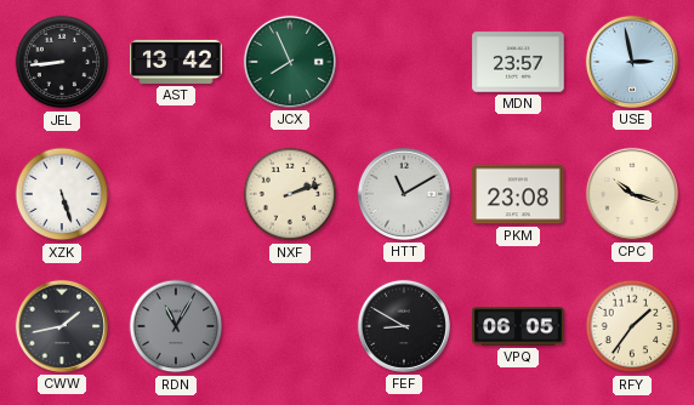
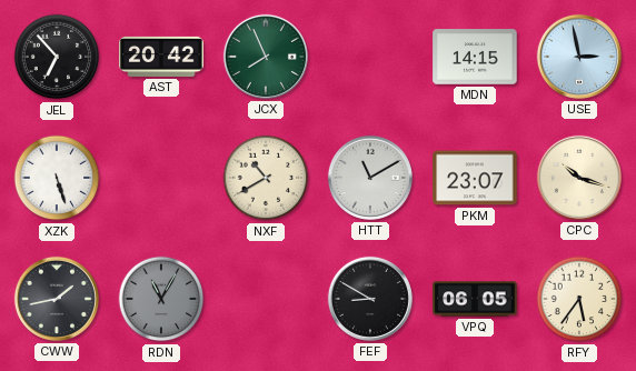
JEL: 8:44 -> 6:53 (57, 57)
AST: 13:42 -> 20:42 (161, 57)
MDN: 23:57 -> 14:15 (475, 57)
NXF: 2:12 -> 10:40 (266, 178)
PKM: 23:08 -> 23:07 (475, 178)
RFY: 1:36 -> 5:36 (579, 299)
